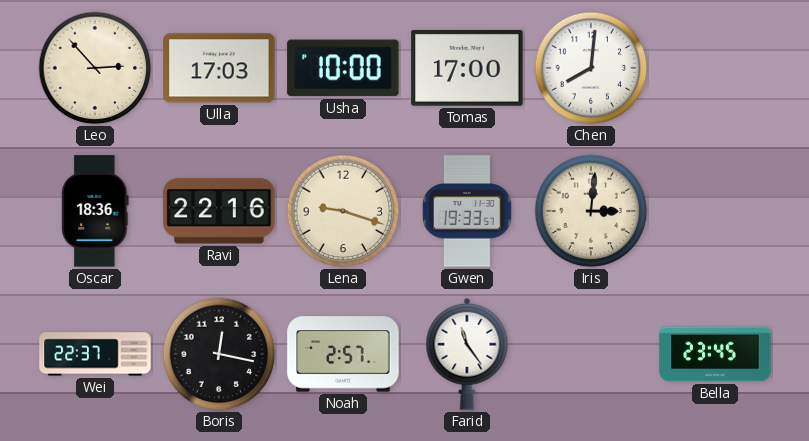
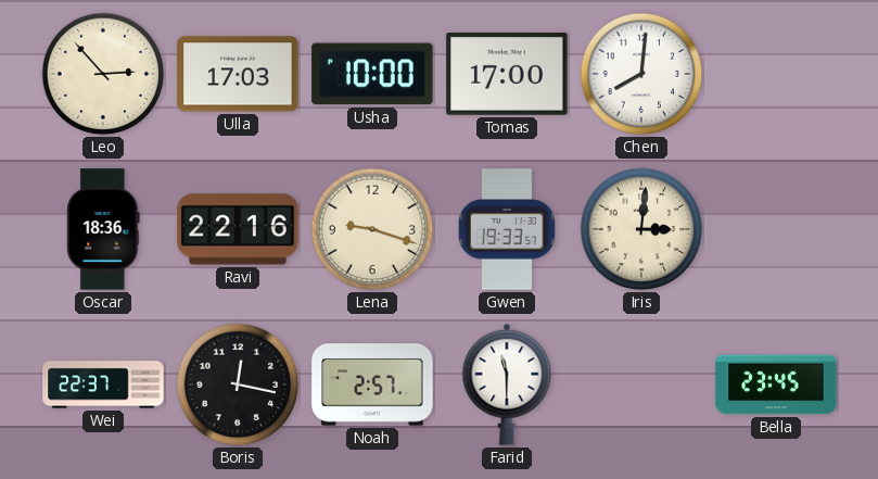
Farid: 11:24 -> 11:30 (507, 385)
